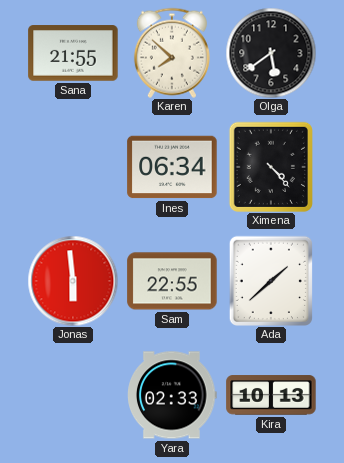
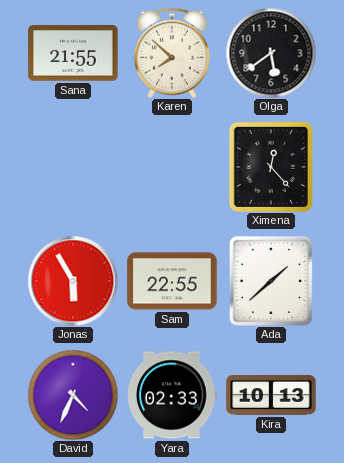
Ines: 06:34 -> none (172, 167)
Ximena: 4:23 -> 12:23 (271, 166)
Jonas: 5:59 -> 5:55 (73, 281)
David: none -> 4:34 (73, 395)
